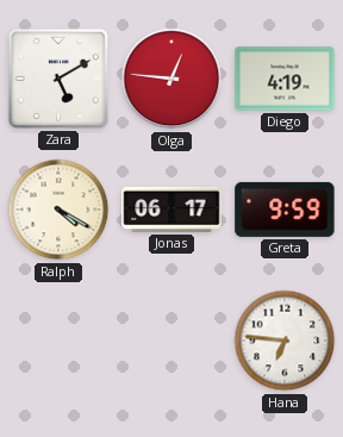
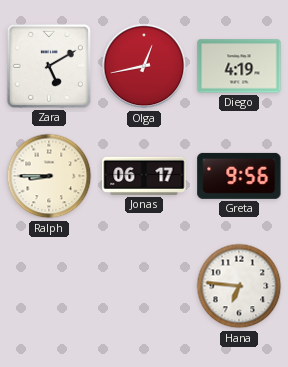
Olga: 12:46 -> 12:43 (144, 66)
Ralph: 4:20 -> 8:45 (49, 176)
Greta: 9:59 -> 9:56 (239, 176)
